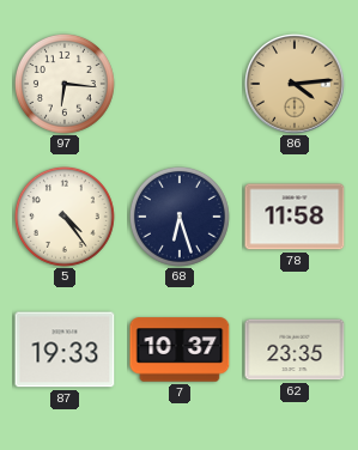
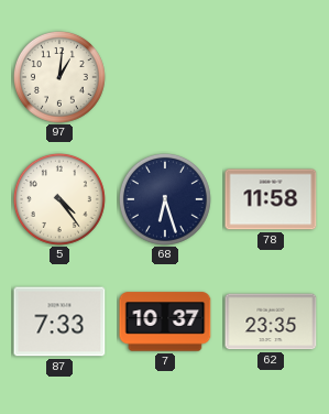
97: 6:16 -> 1:01 (59, 77)
86: 4:14 -> none (295, 84)
87: 19:33 -> 7:33 (59, 322)
